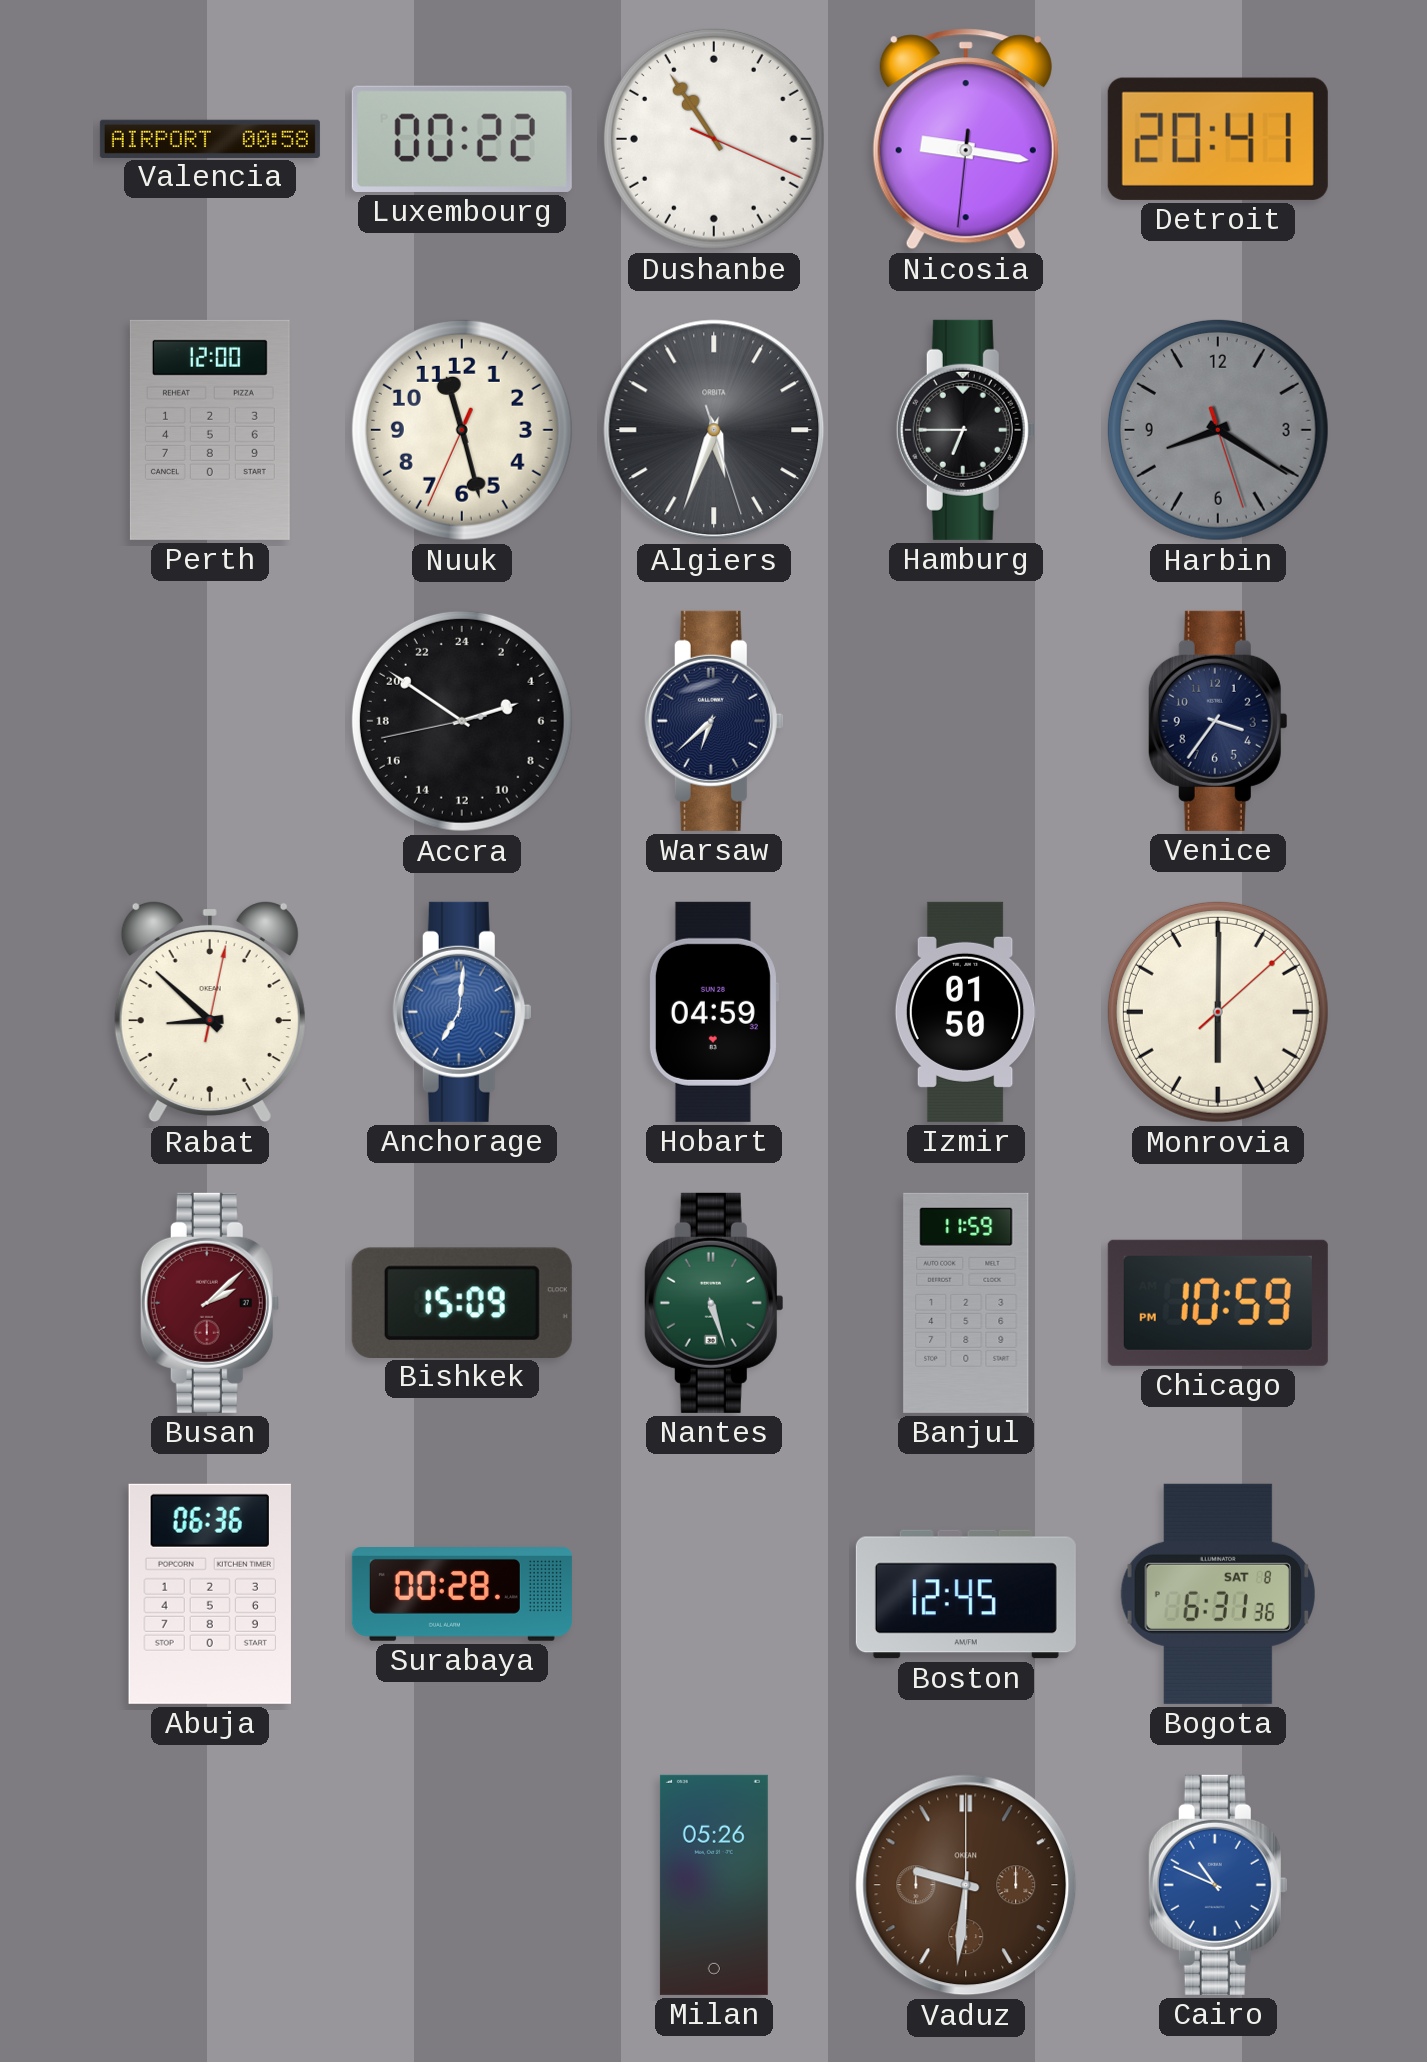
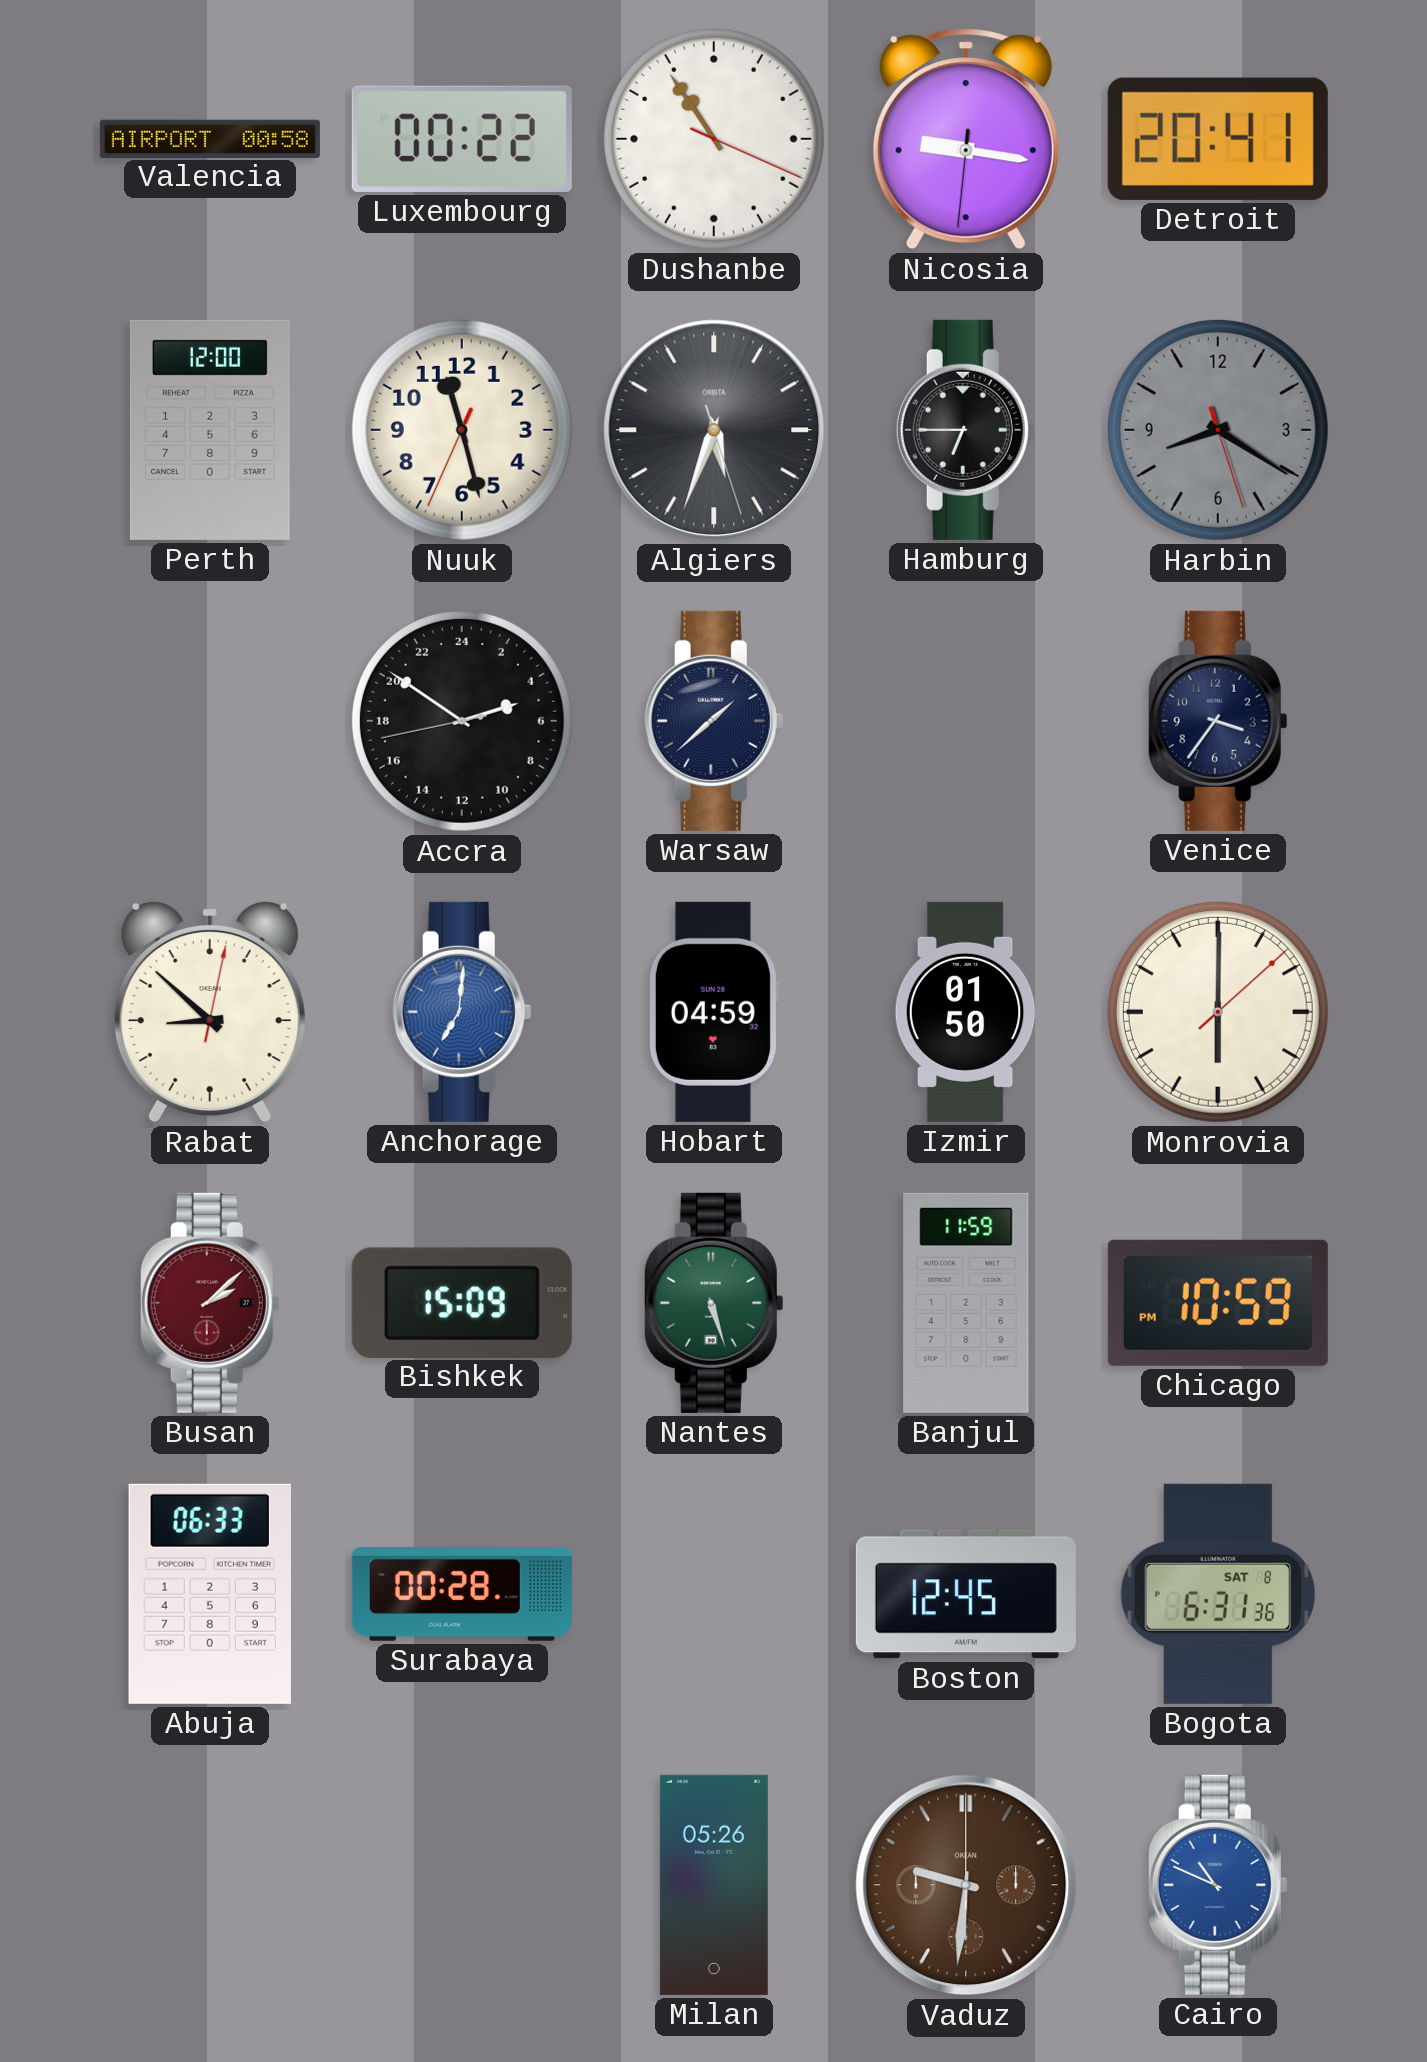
Warsaw: 6:38 -> 1:38 (714, 721)
Abuja: 06:36 -> 06:33 (210, 1594)
